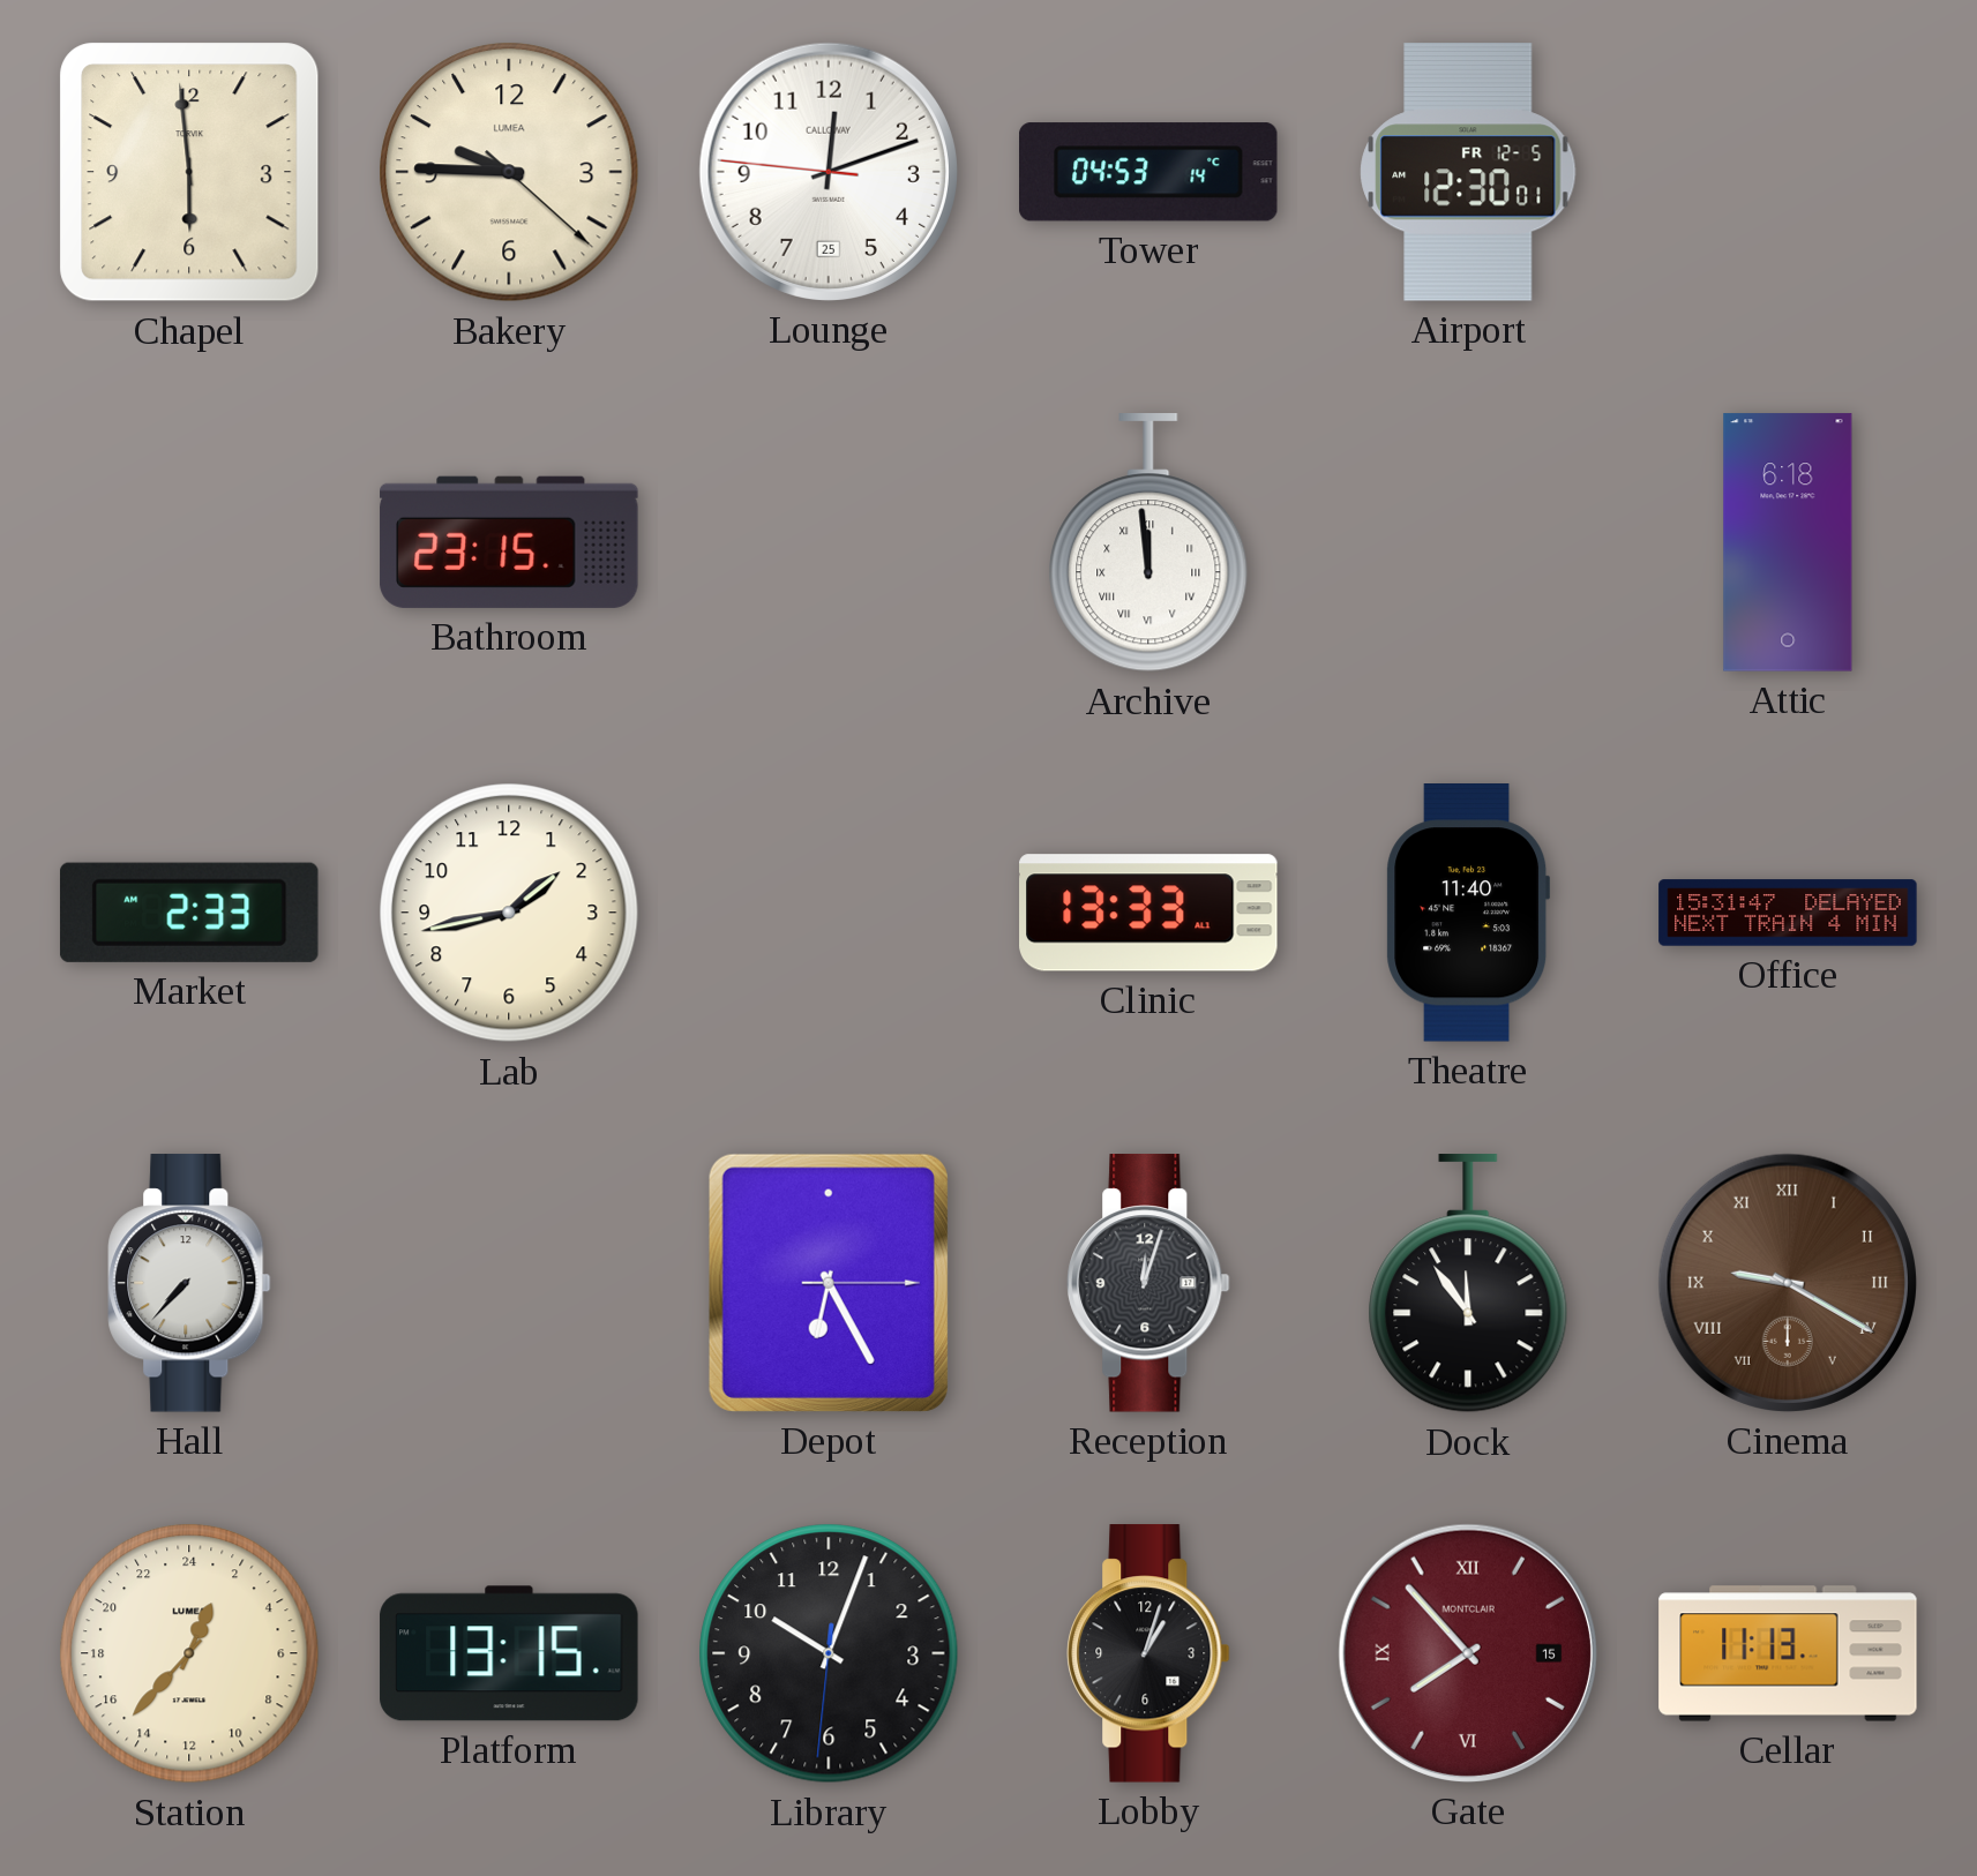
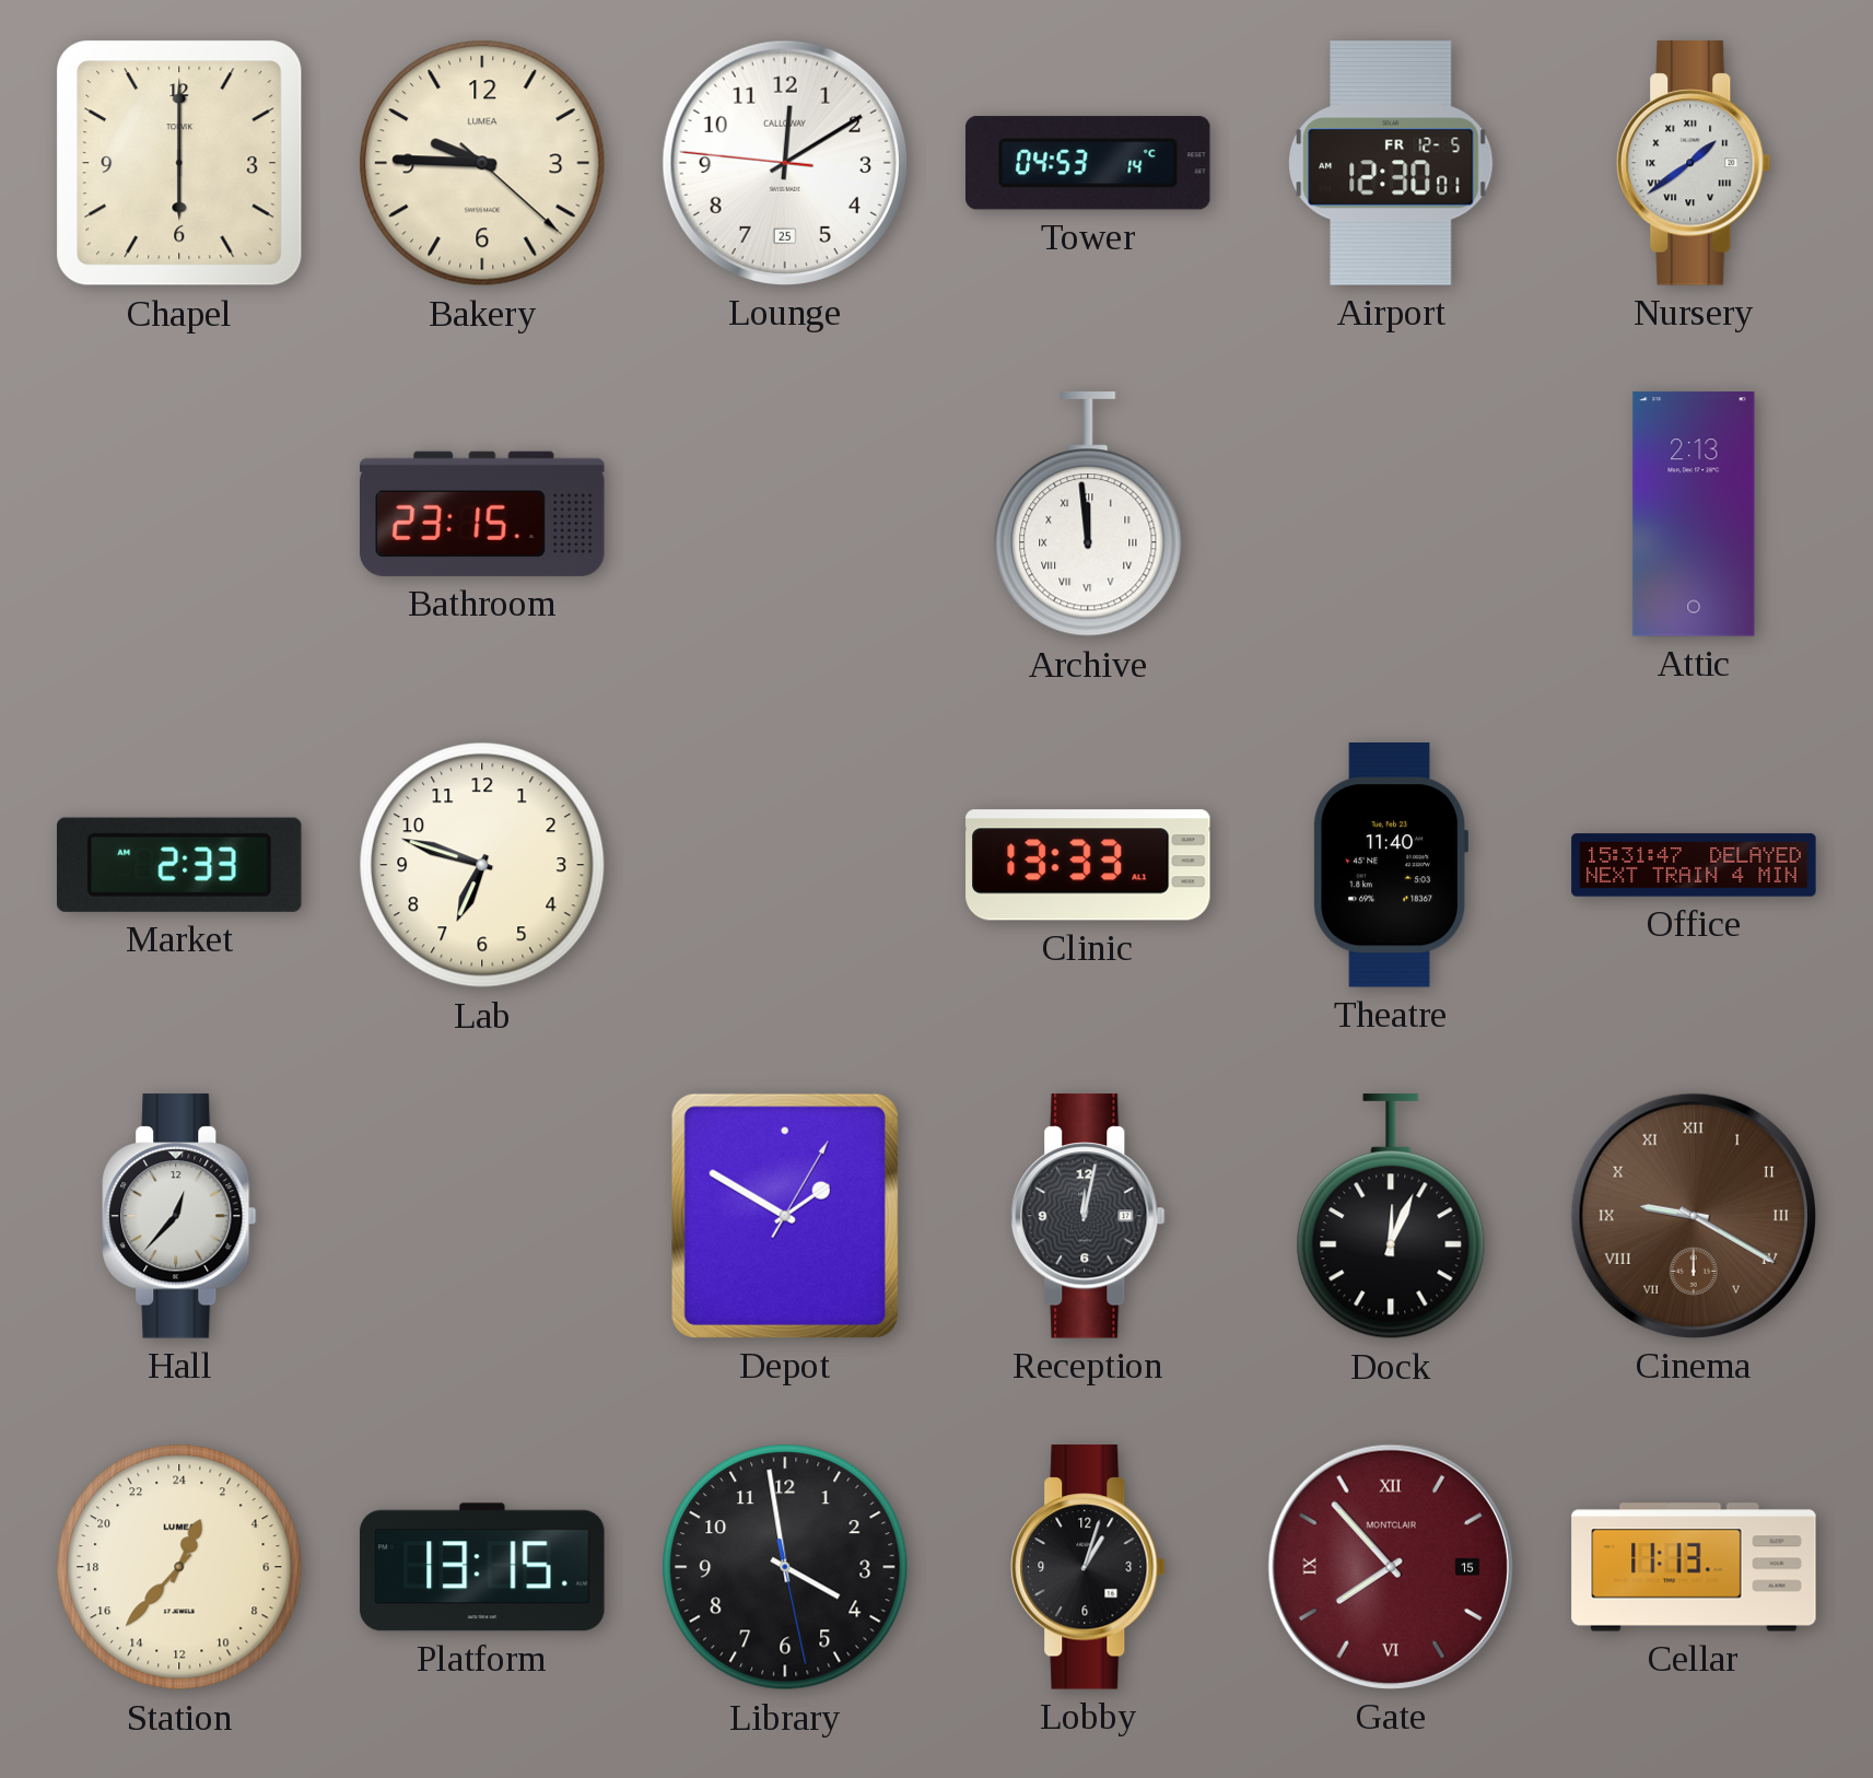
Chapel: 5:59 -> 6:00 (179, 163)
Lounge: 12:11 -> 12:09 (785, 163)
Nursery: none -> 1:39 (1694, 163)
Attic: 6:18 -> 2:13 (1694, 514)
Lab: 1:43 -> 6:48 (482, 865)
Hall: 7:37 -> 12:37 (179, 1216)
Depot: 6:25 -> 1:50 (785, 1216)
Reception: 12:03 -> 12:02 (1088, 1216)
Dock: 11:54 -> 12:04 (1391, 1217)
Library: 10:03 -> 3:58 (785, 1567)
